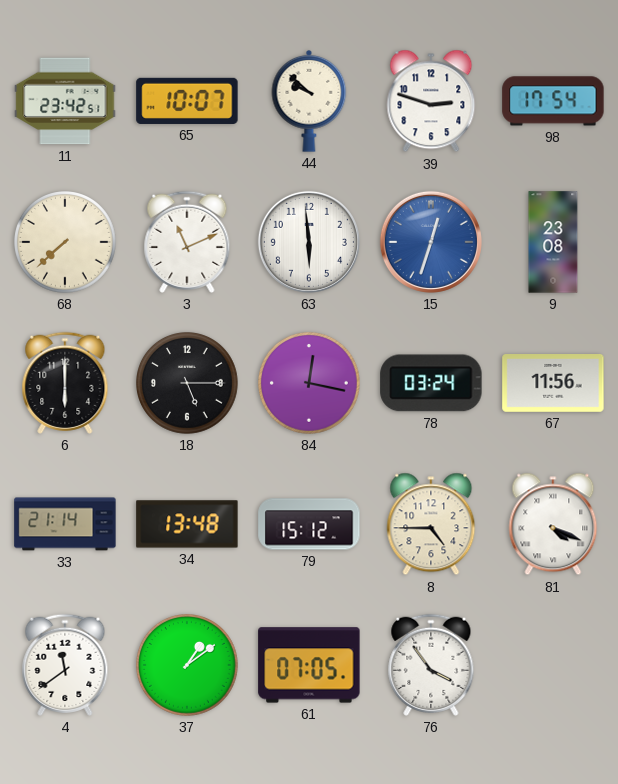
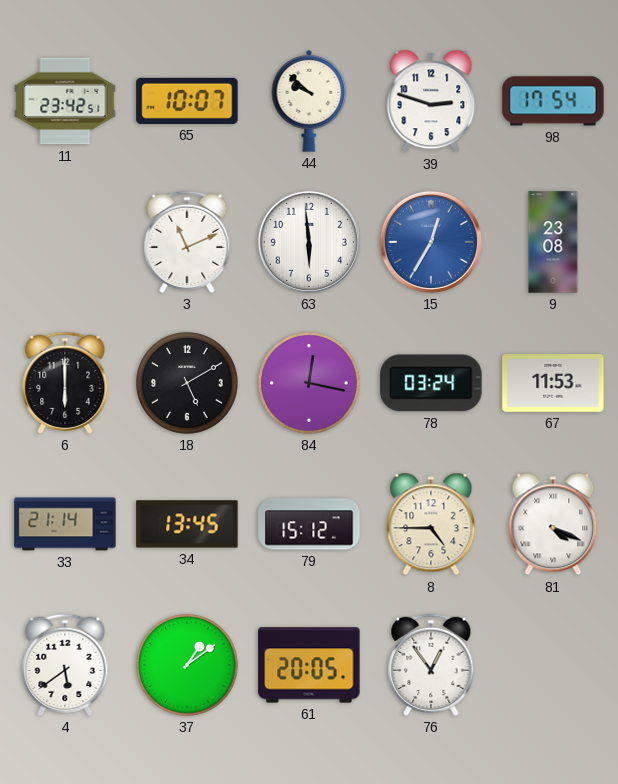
68: 7:38 -> none (66, 243)
15: 12:33 -> 12:35 (431, 242)
18: 5:15 -> 5:10 (188, 384)
67: 11:56 -> 11:53 (553, 384)
34: 13:48 -> 13:45 (187, 524)
4: 11:39 -> 5:39 (65, 665)
61: 07:05 -> 20:05 (309, 665)
76: 3:54 -> 12:54 (431, 665)
